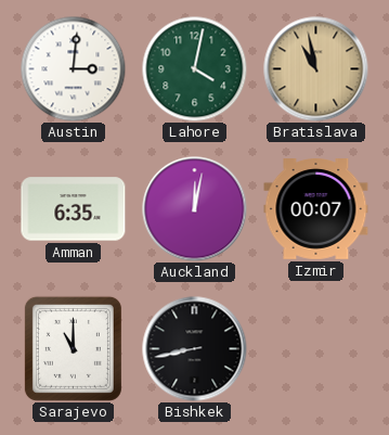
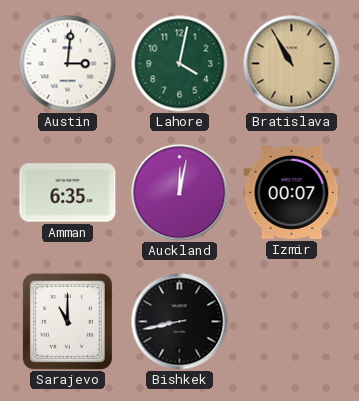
Bratislava: 10:58 -> 10:55 (292, 64)
